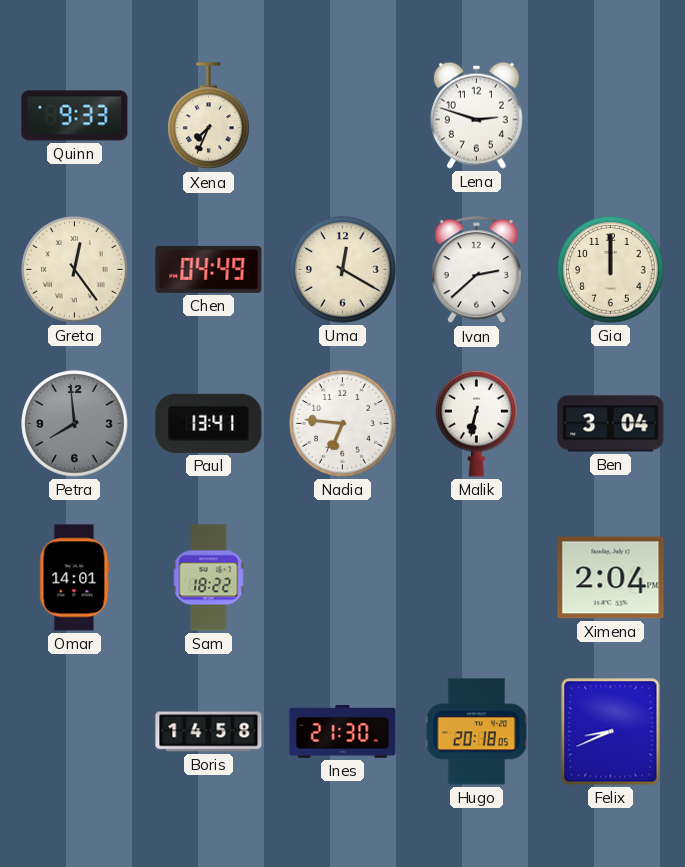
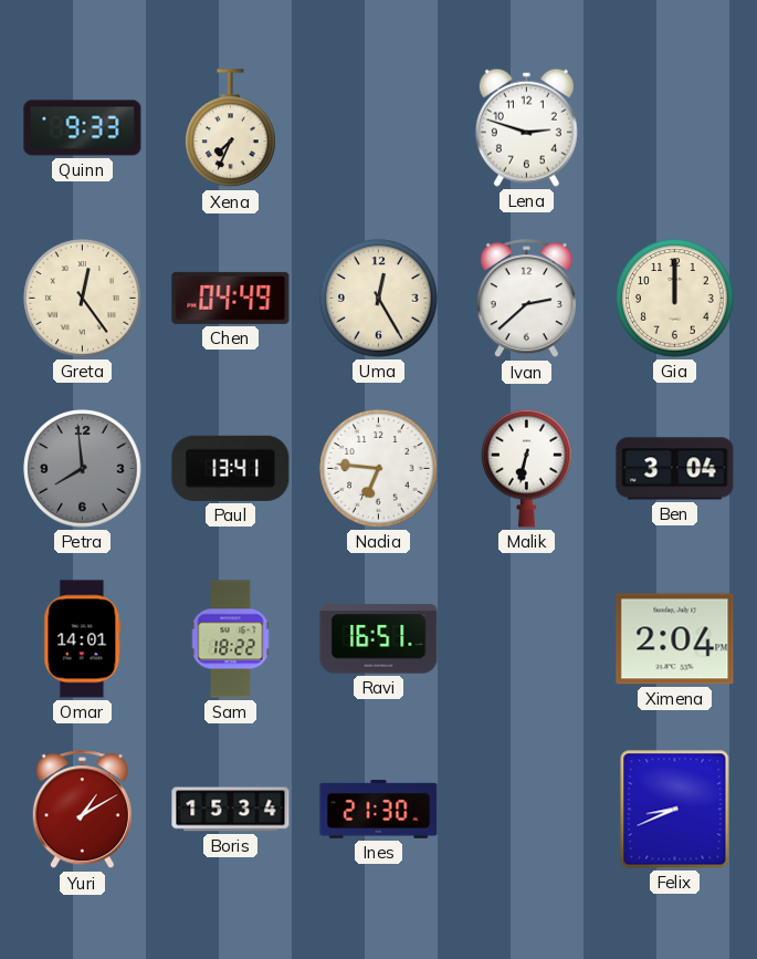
Uma: 12:20 -> 12:25 (379, 299)
Ravi: none -> 16:51 (379, 639)
Yuri: none -> 1:10 (82, 810)
Boris: 14:58 -> 15:34 (231, 810)
Hugo: 20:18 -> none (477, 732)
